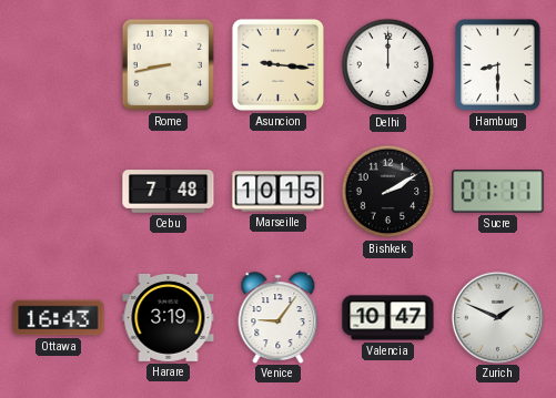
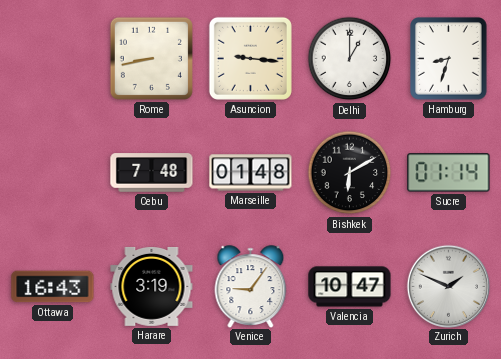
Delhi: 12:00 -> 1:00 (350, 59)
Hamburg: 8:30 -> 8:33 (449, 59)
Marseille: 10:15 -> 01:48 (251, 173)
Bishkek: 2:10 -> 6:10 (350, 173)
Sucre: 01:11 -> 01:14 (449, 173)
